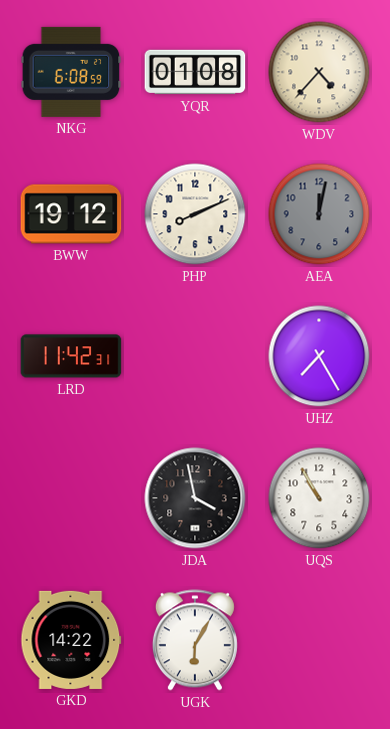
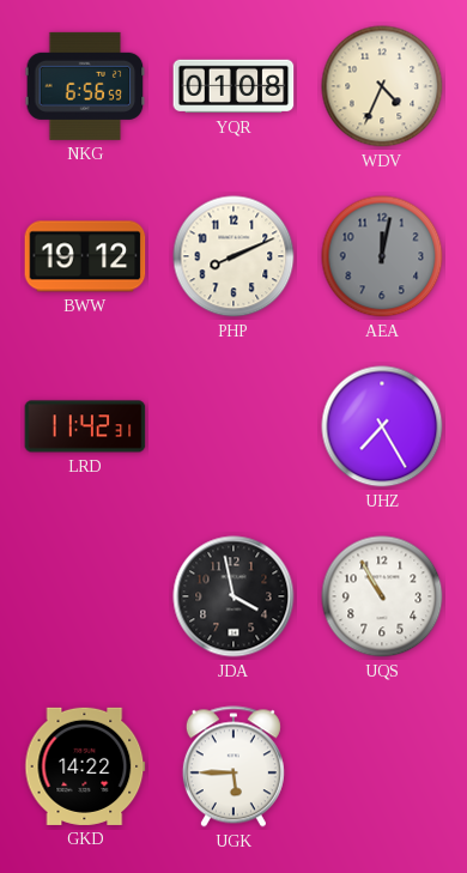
NKG: 6:08 -> 6:56 (85, 86)
WDV: 4:37 -> 4:34 (382, 86)
UGK: 6:05 -> 5:45 (233, 766)
